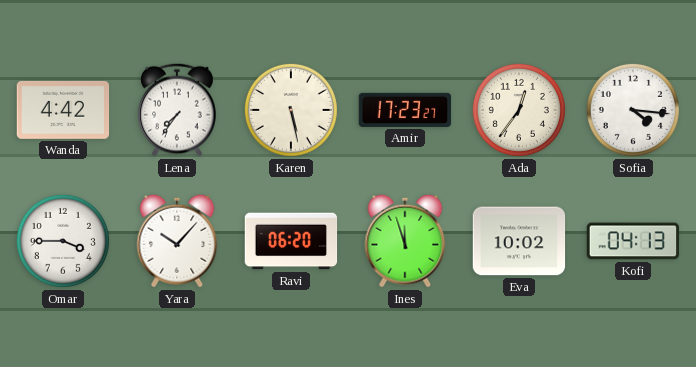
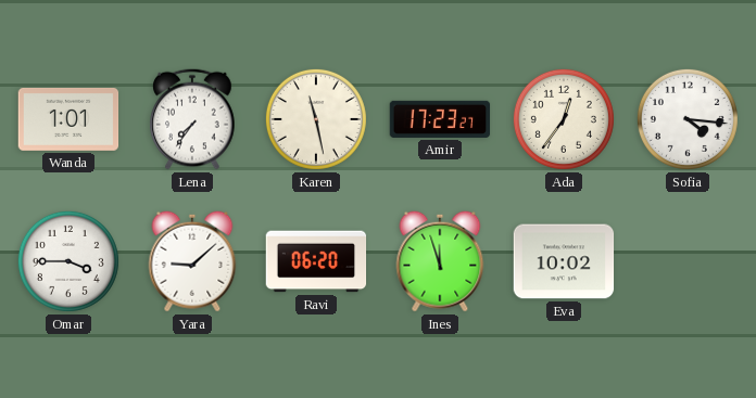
Wanda: 4:42 -> 1:01 (68, 119)
Karen: 5:28 -> 11:28 (316, 119)
Yara: 10:07 -> 9:08 (192, 261)
Kofi: 04:13 -> none (633, 241)
